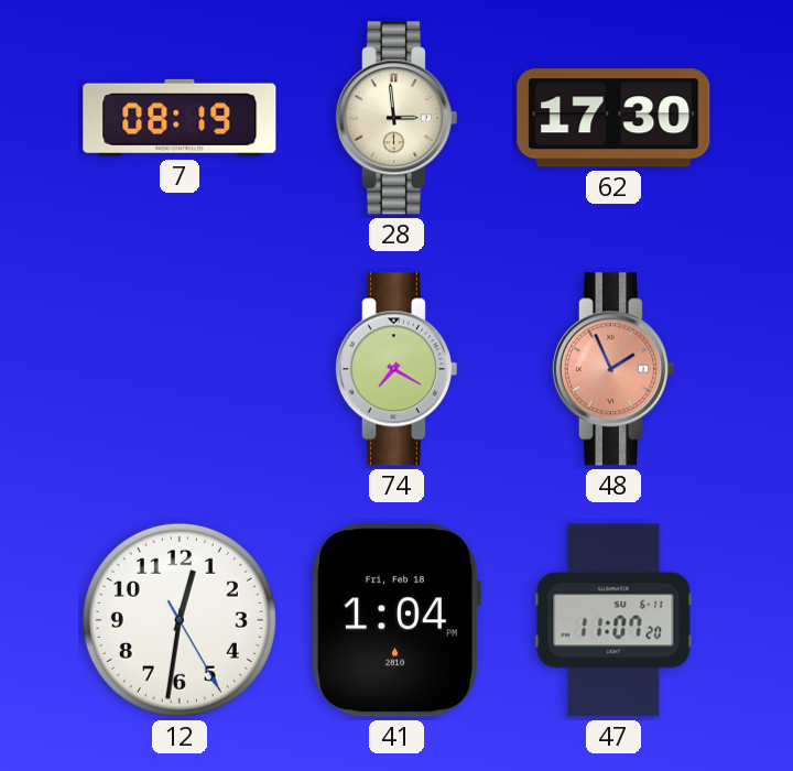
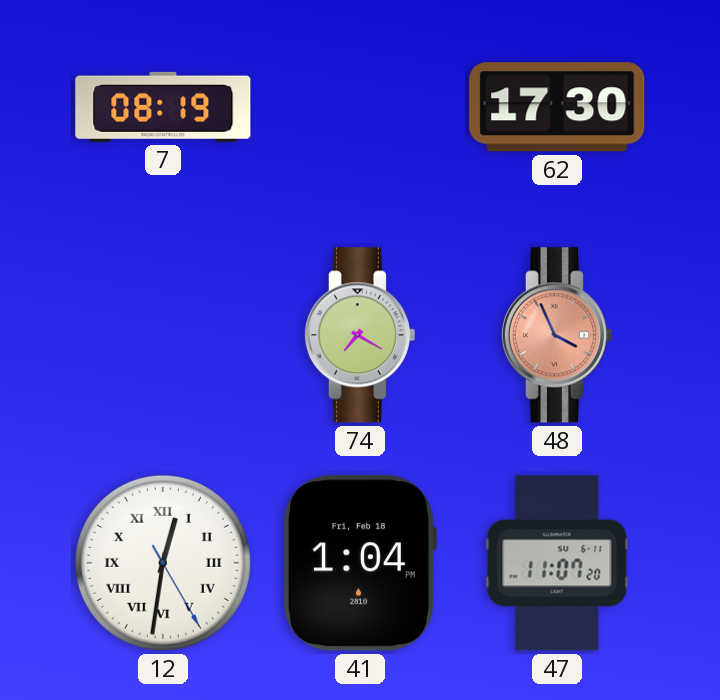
28: 2:59 -> none (395, 118)
48: 1:56 -> 3:56 (556, 335)
12 numerals: Arabic -> Roman (163, 563)
